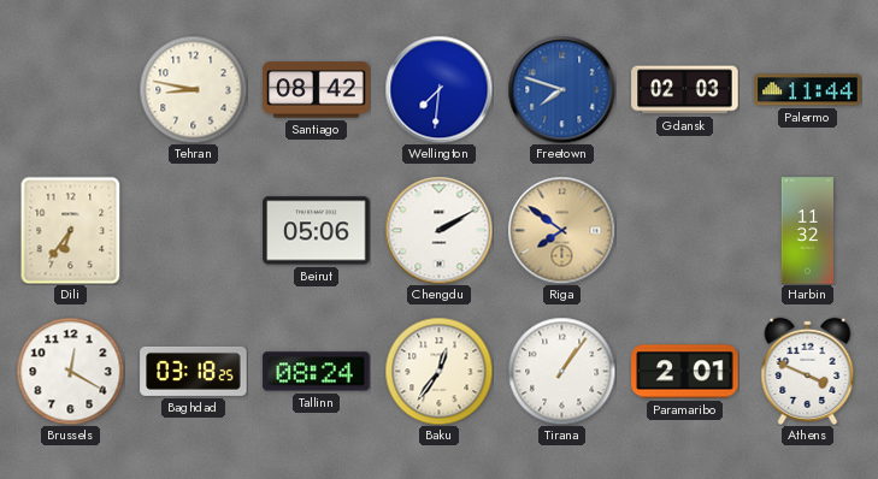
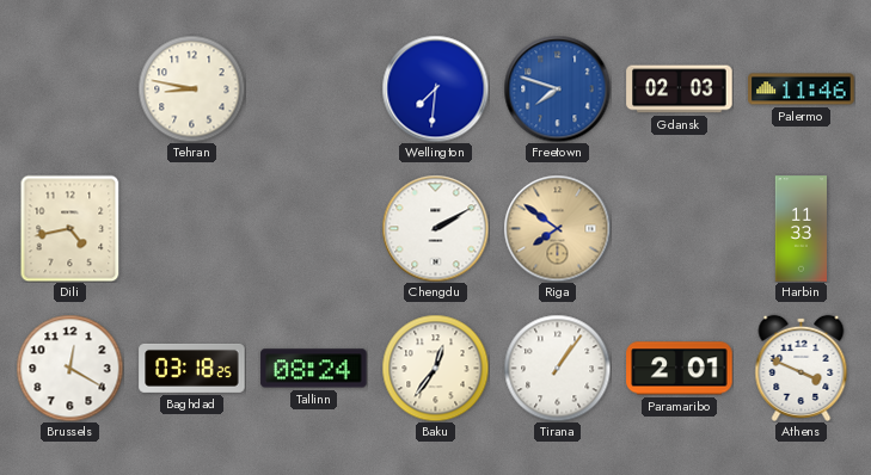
Santiago: 08:42 -> none (317, 90)
Palermo: 11:44 -> 11:46 (802, 90)
Dili: 6:36 -> 4:43 (70, 228)
Beirut: 05:06 -> none (317, 231)
Harbin: 11:32 -> 11:33 (801, 229)
